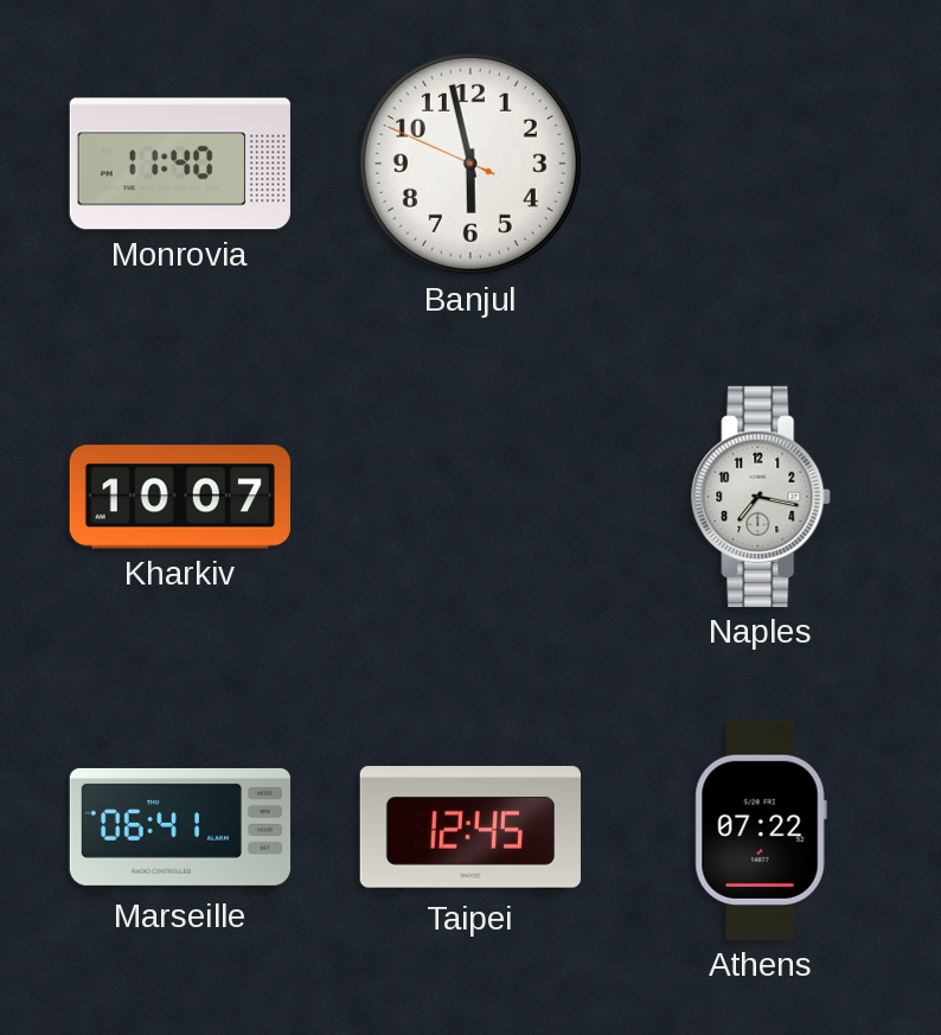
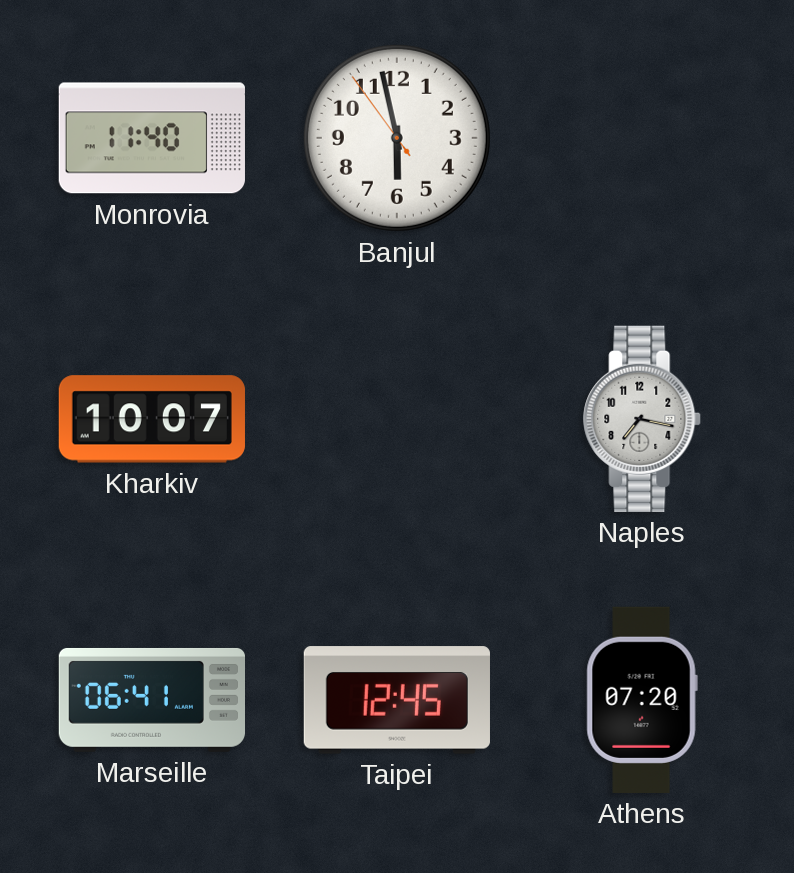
Banjul: 5:57:49 -> 5:57:54 (397, 138)
Athens: 07:22 -> 07:20 (642, 700)
